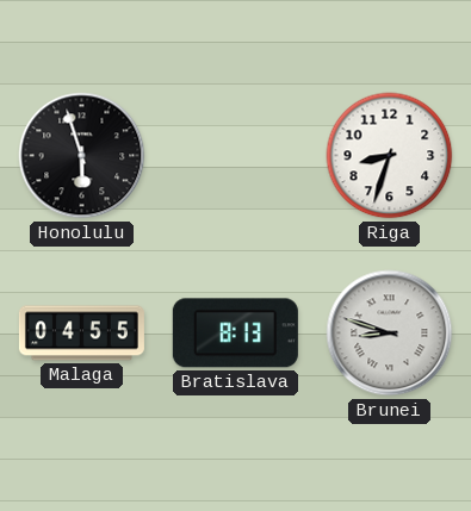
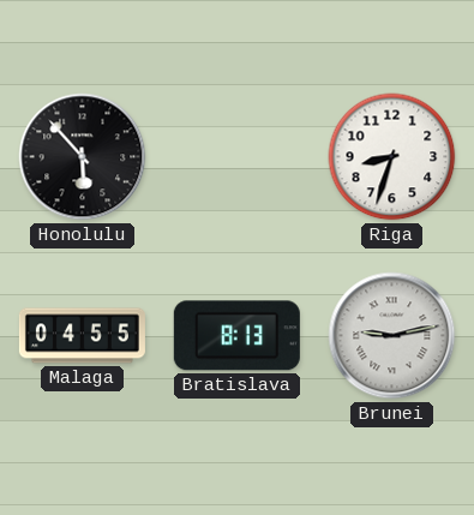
Honolulu: 5:57 -> 5:53 (83, 157)
Brunei: 8:48 -> 9:13 (392, 336)
